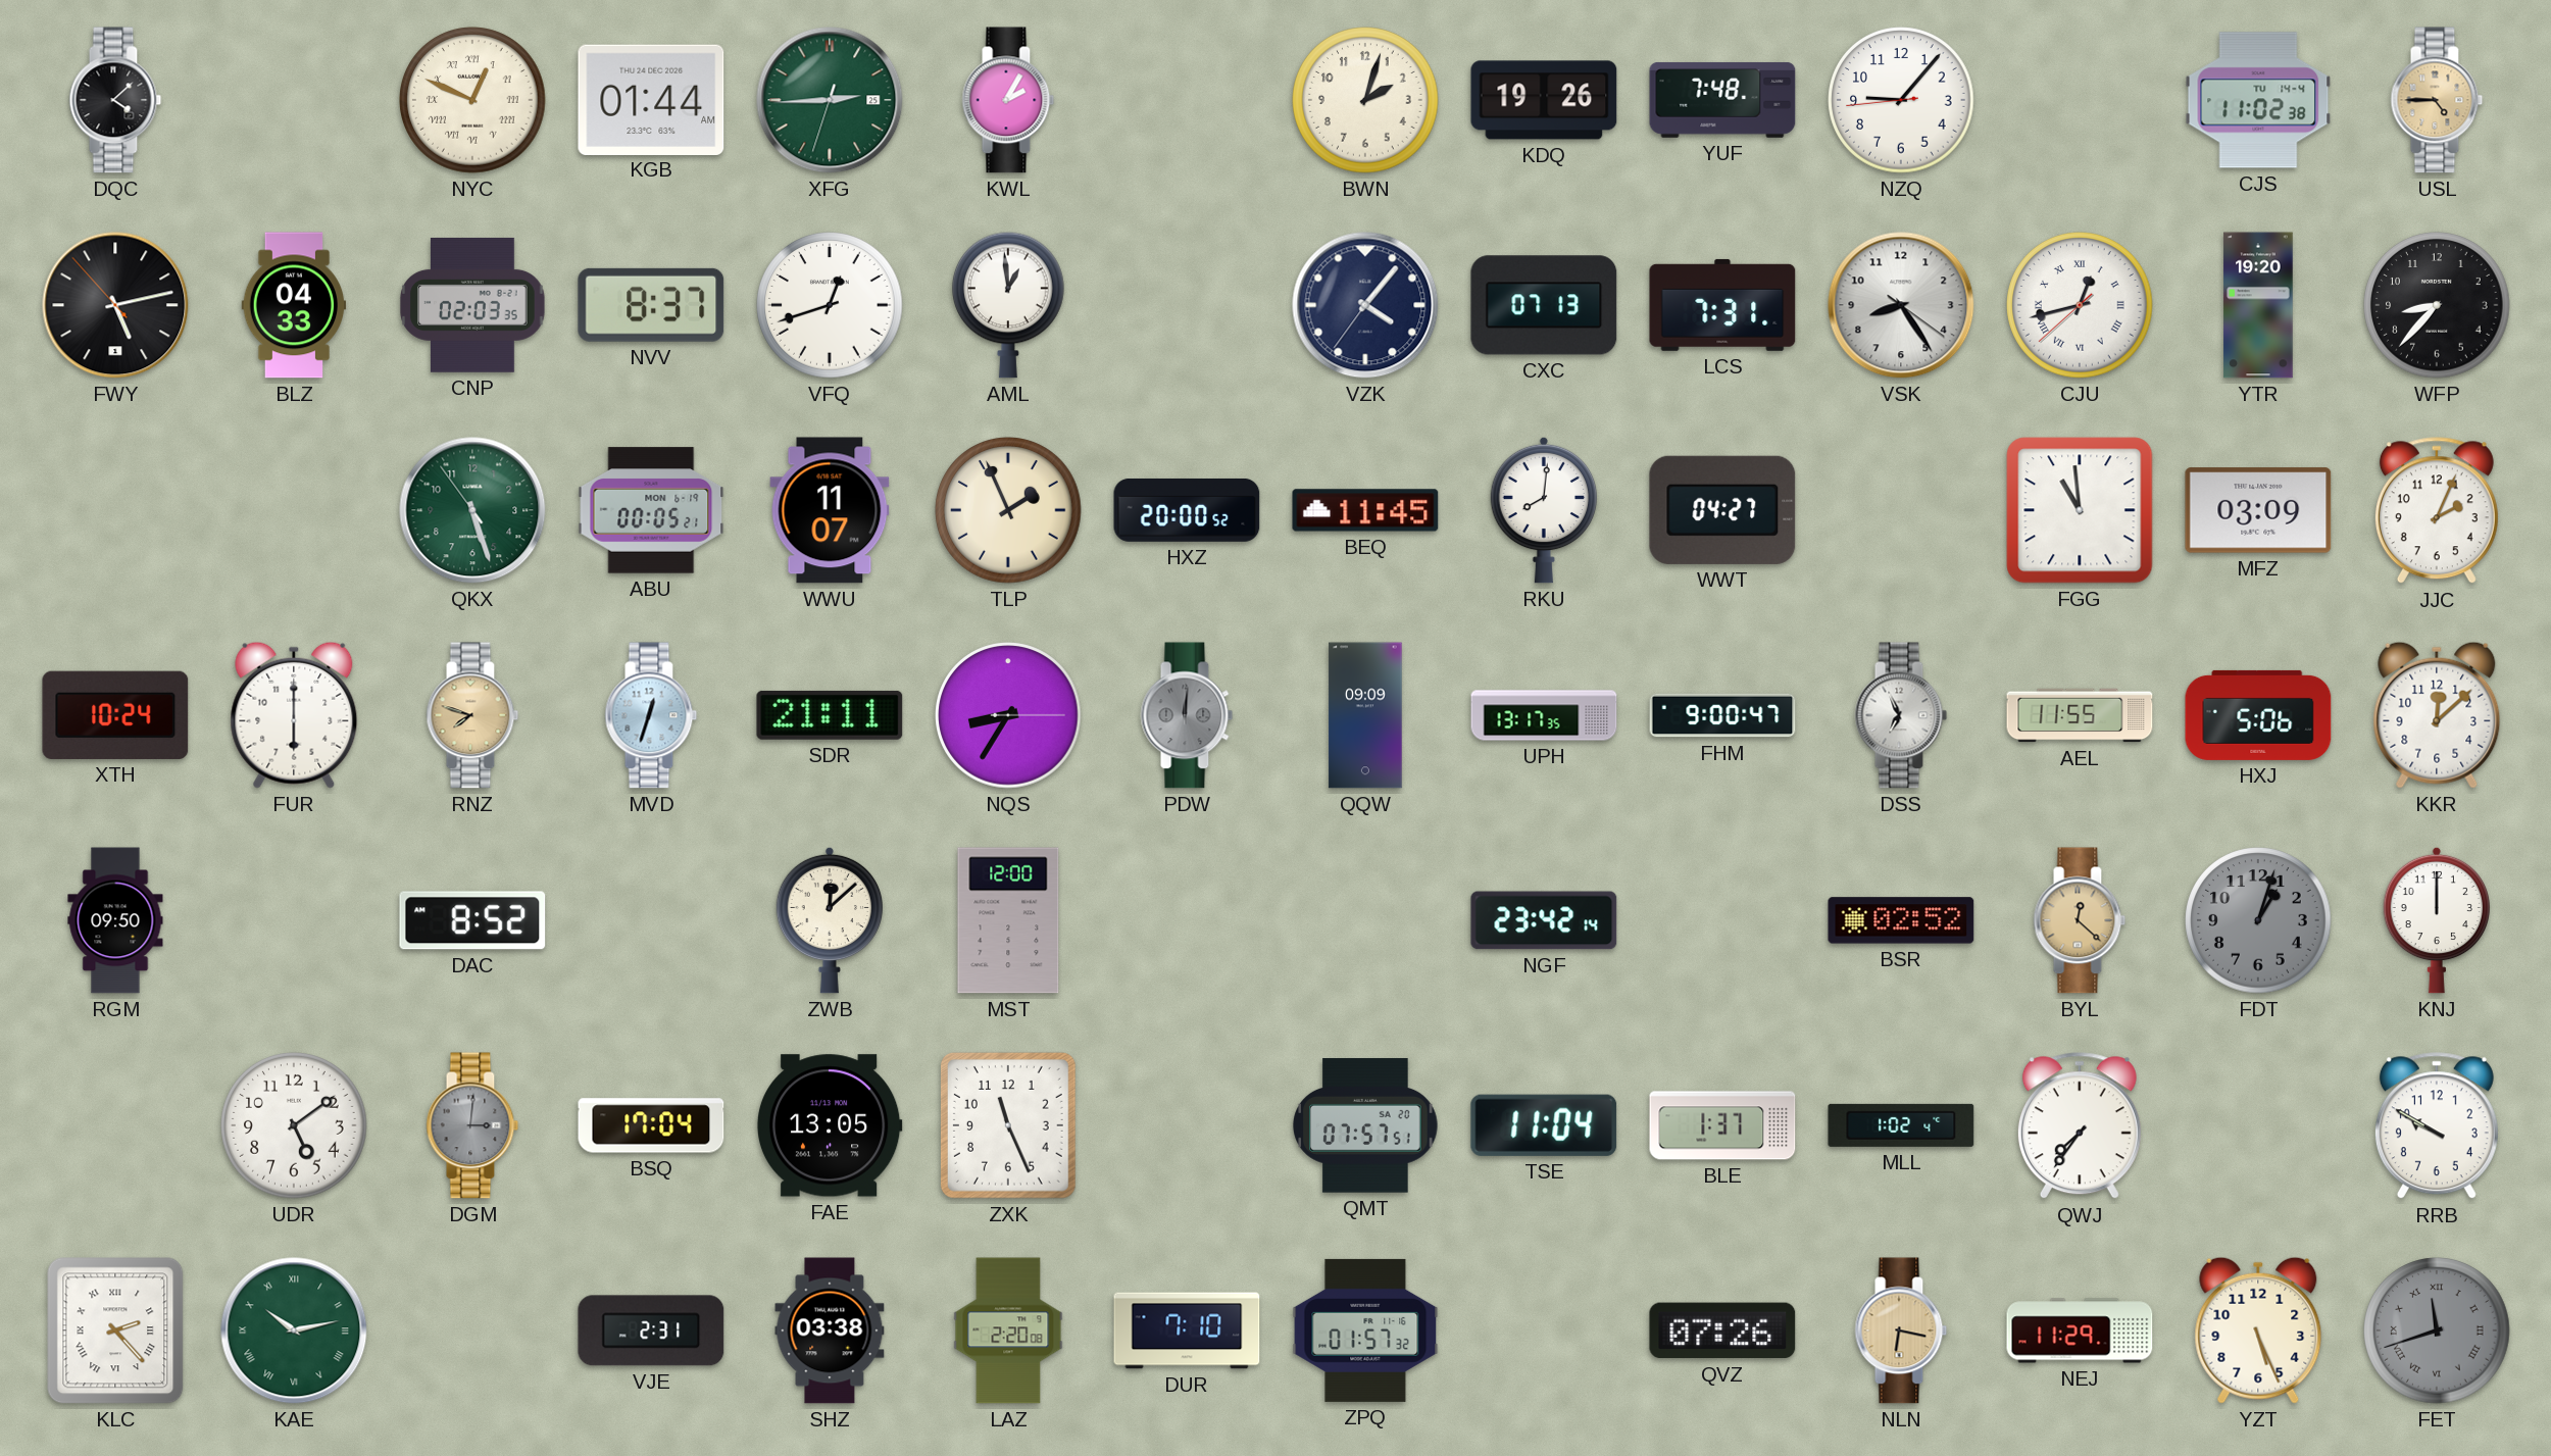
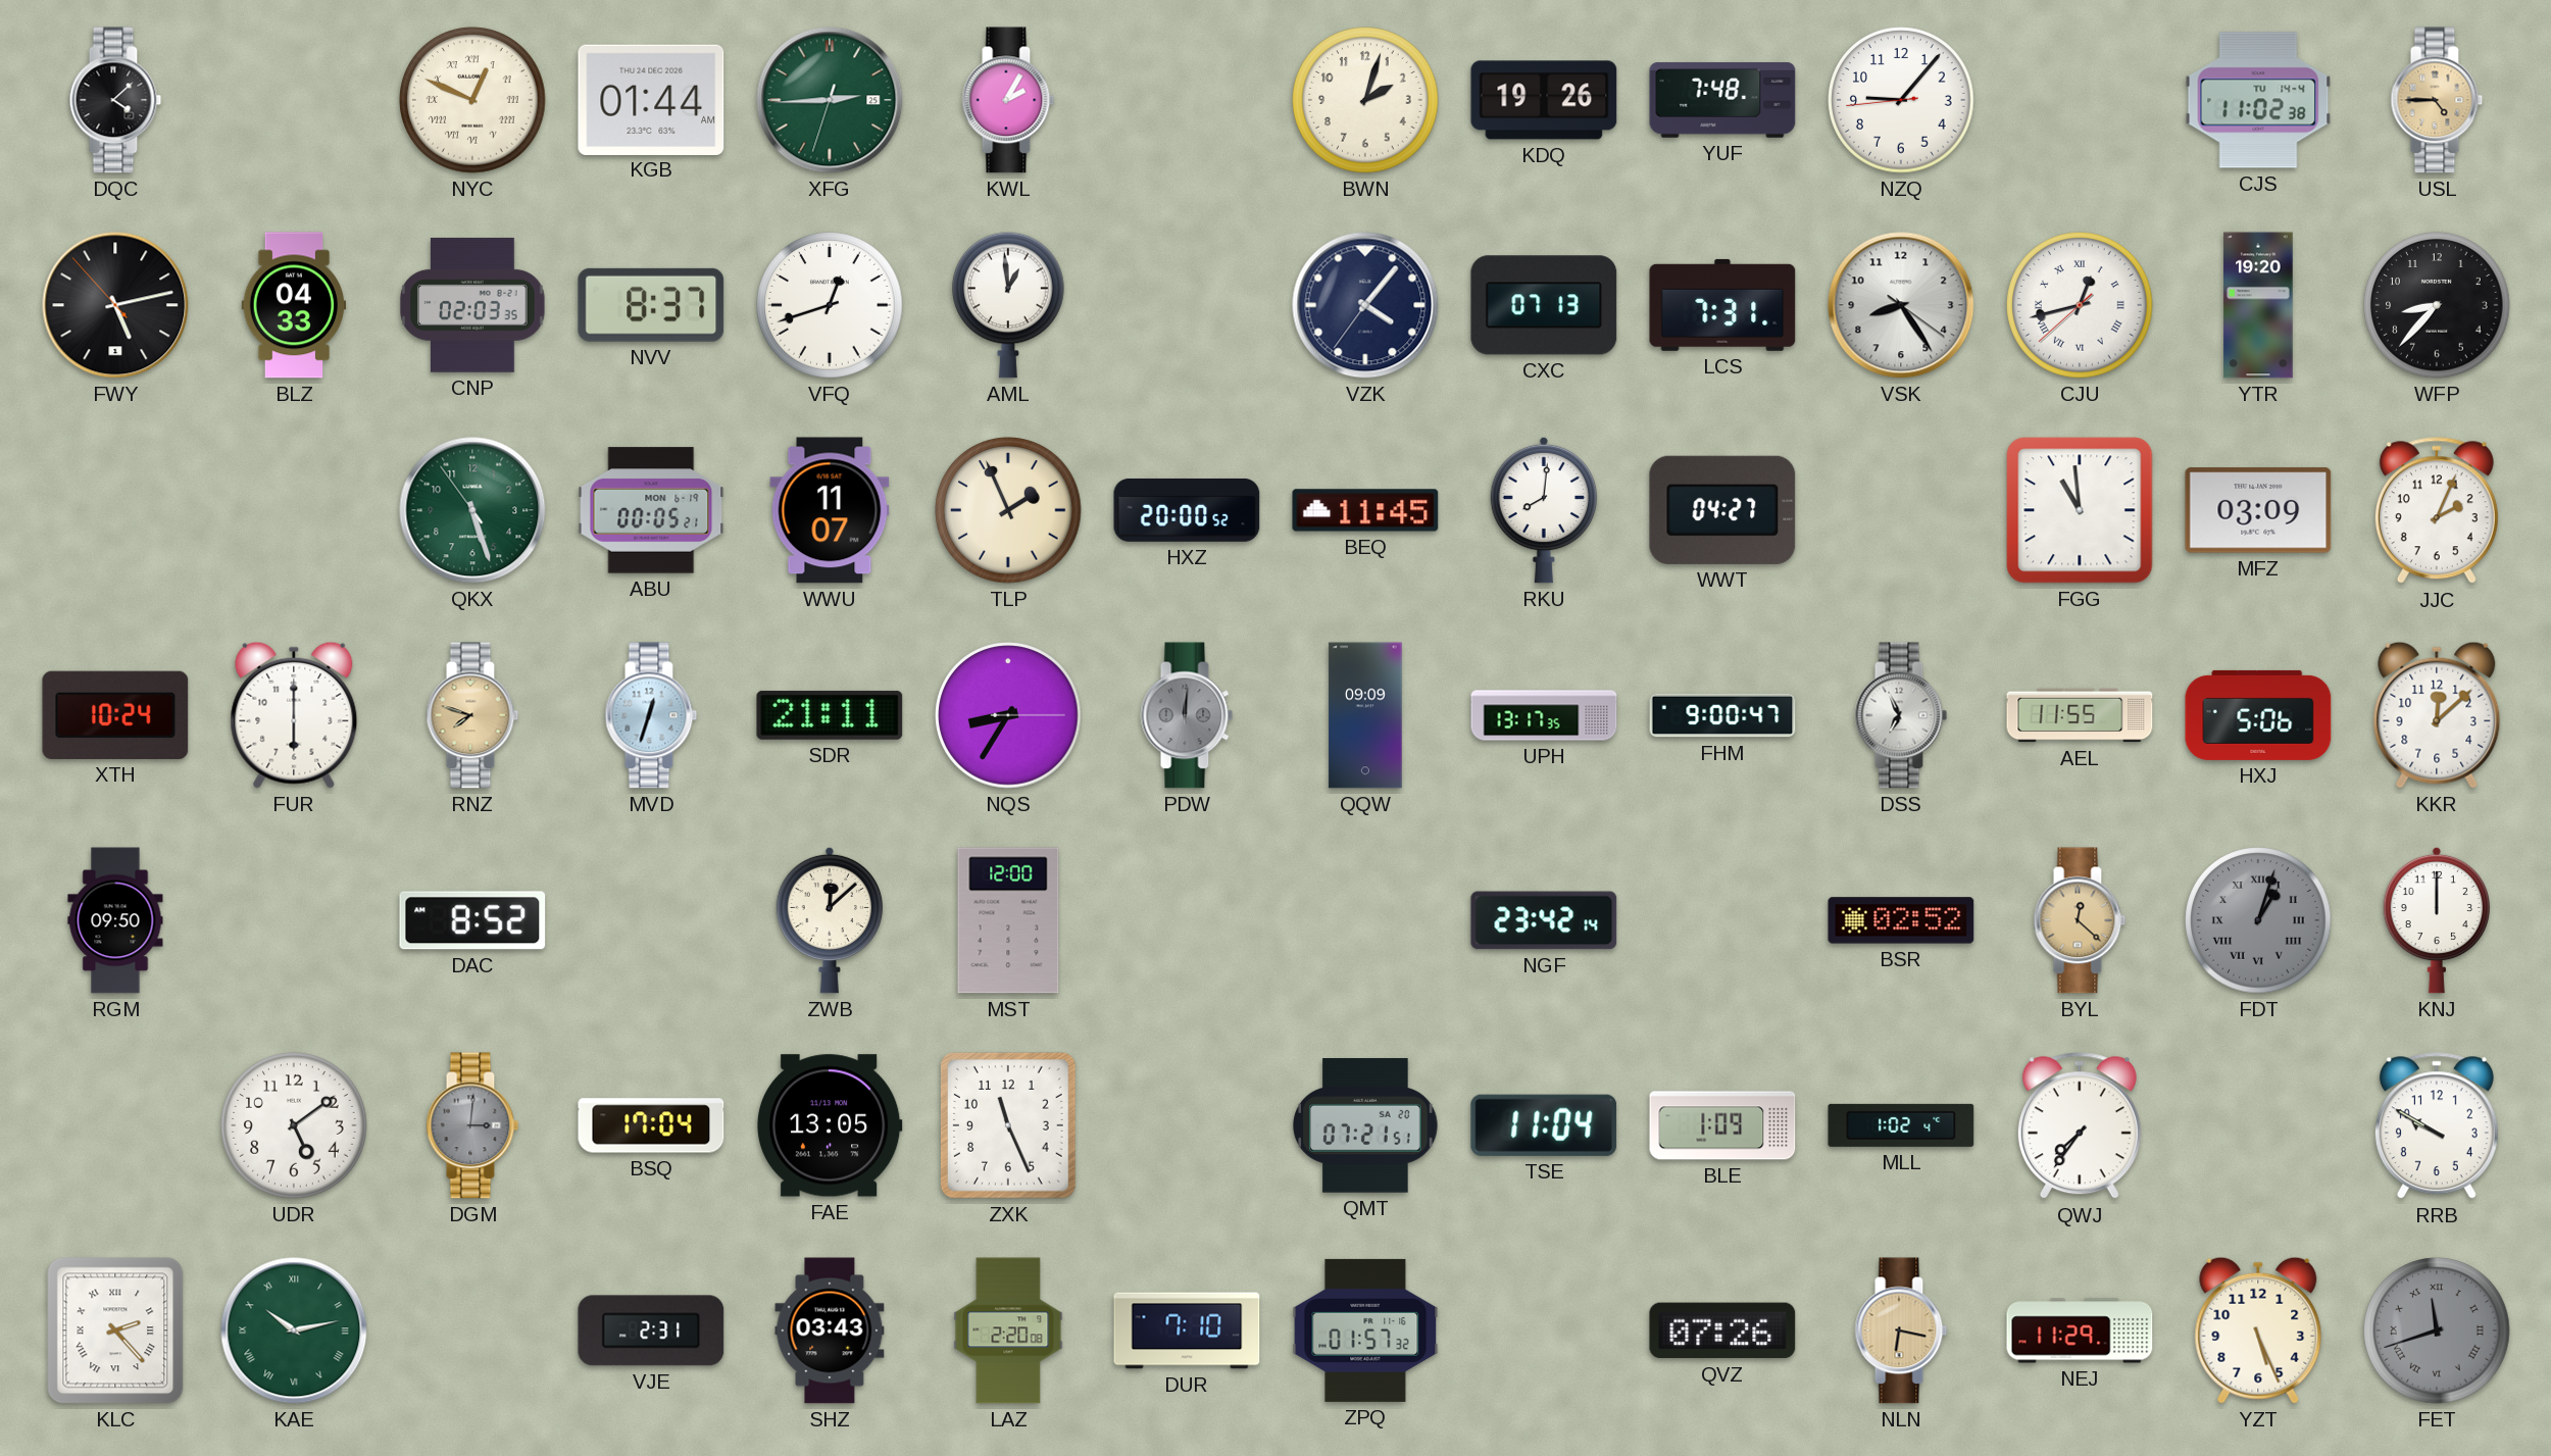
FDT numerals: Arabic -> Roman (2258, 920)
QMT: 07:57 -> 07:21 (1365, 1125)
BLE: 1:37 -> 1:09 (1722, 1125)
SHZ: 03:38 -> 03:43 (830, 1331)
